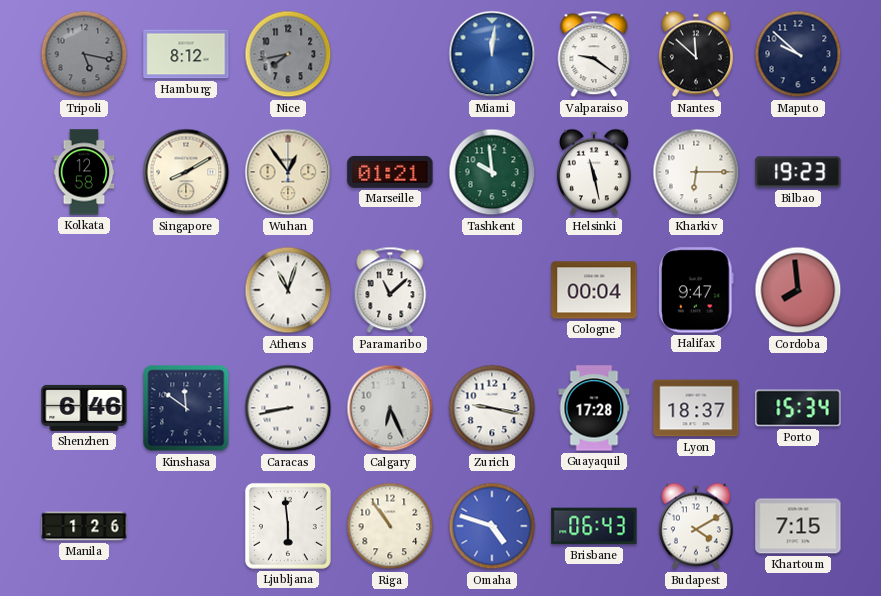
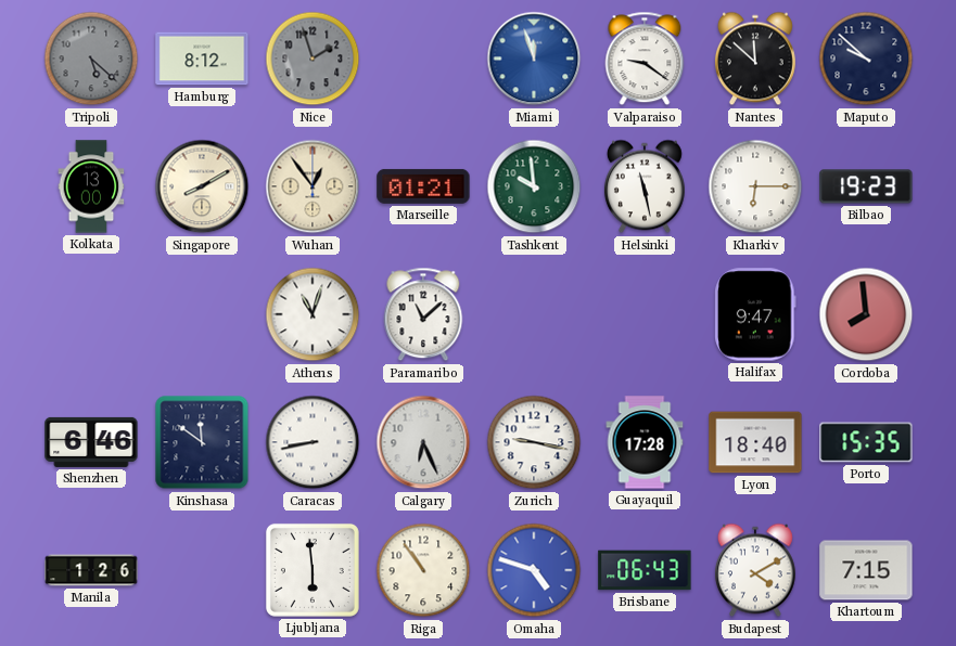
Tripoli: 5:17 -> 5:22 (91, 59)
Nice: 7:43 -> 1:57 (313, 59)
Miami: 12:01 -> 11:57 (534, 59)
Kolkata: 12:58 -> 13:00 (91, 186)
Cologne: 00:04 -> none (594, 290)
Lyon: 18:37 -> 18:40 (755, 442)
Porto: 15:34 -> 15:35 (866, 442)
